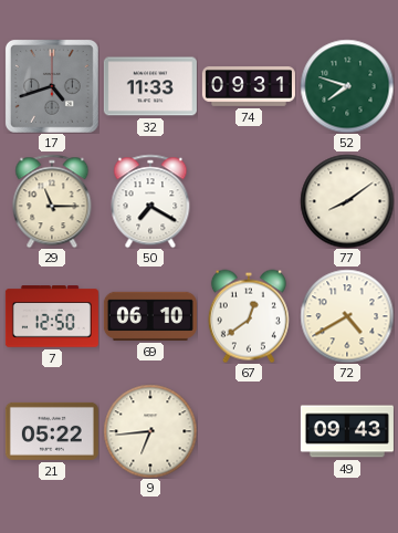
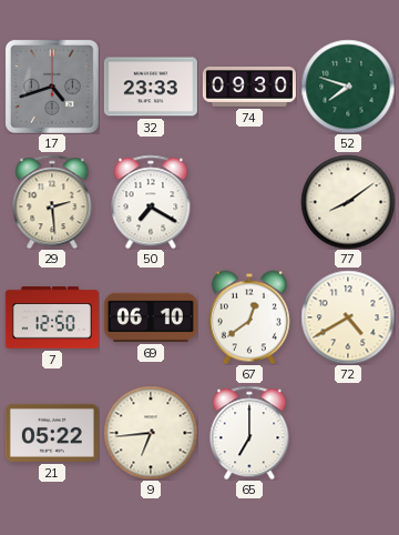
32: 11:33 -> 23:33 (151, 87)
74: 09:31 -> 09:30 (249, 88)
29: 11:15 -> 2:29 (52, 202)
65: none -> 7:00 (249, 433)
49: 09:43 -> none (347, 431)
